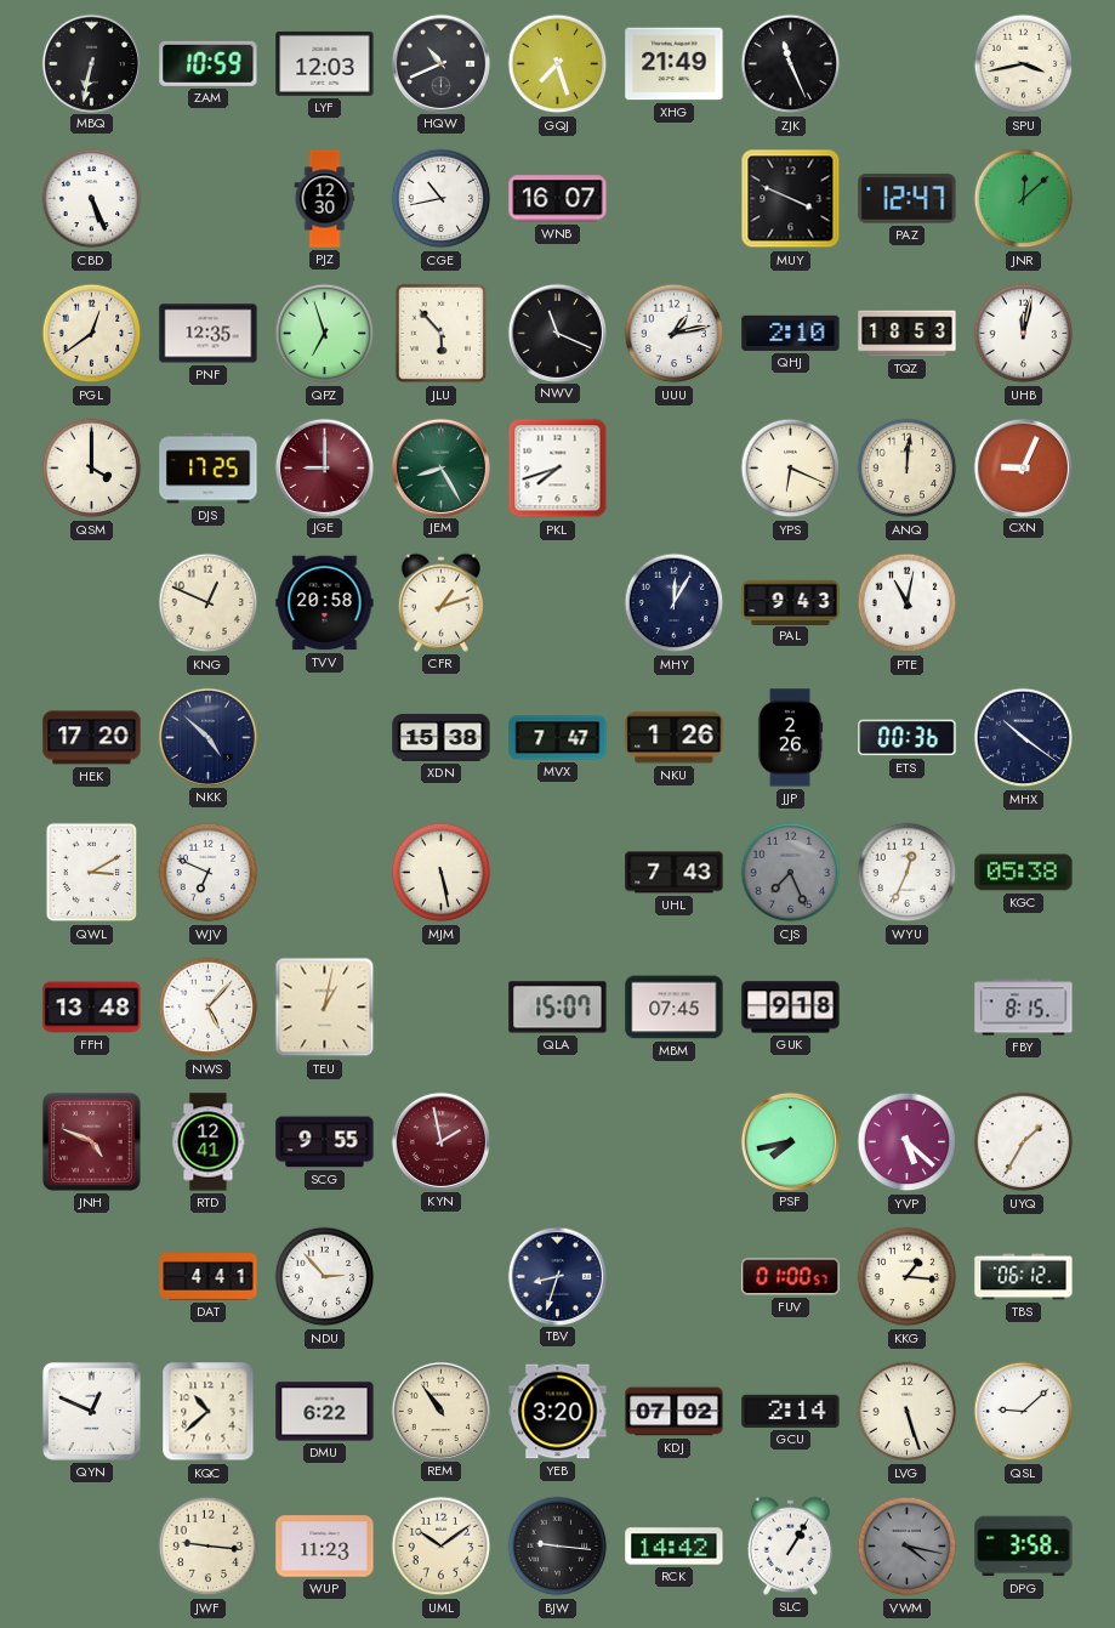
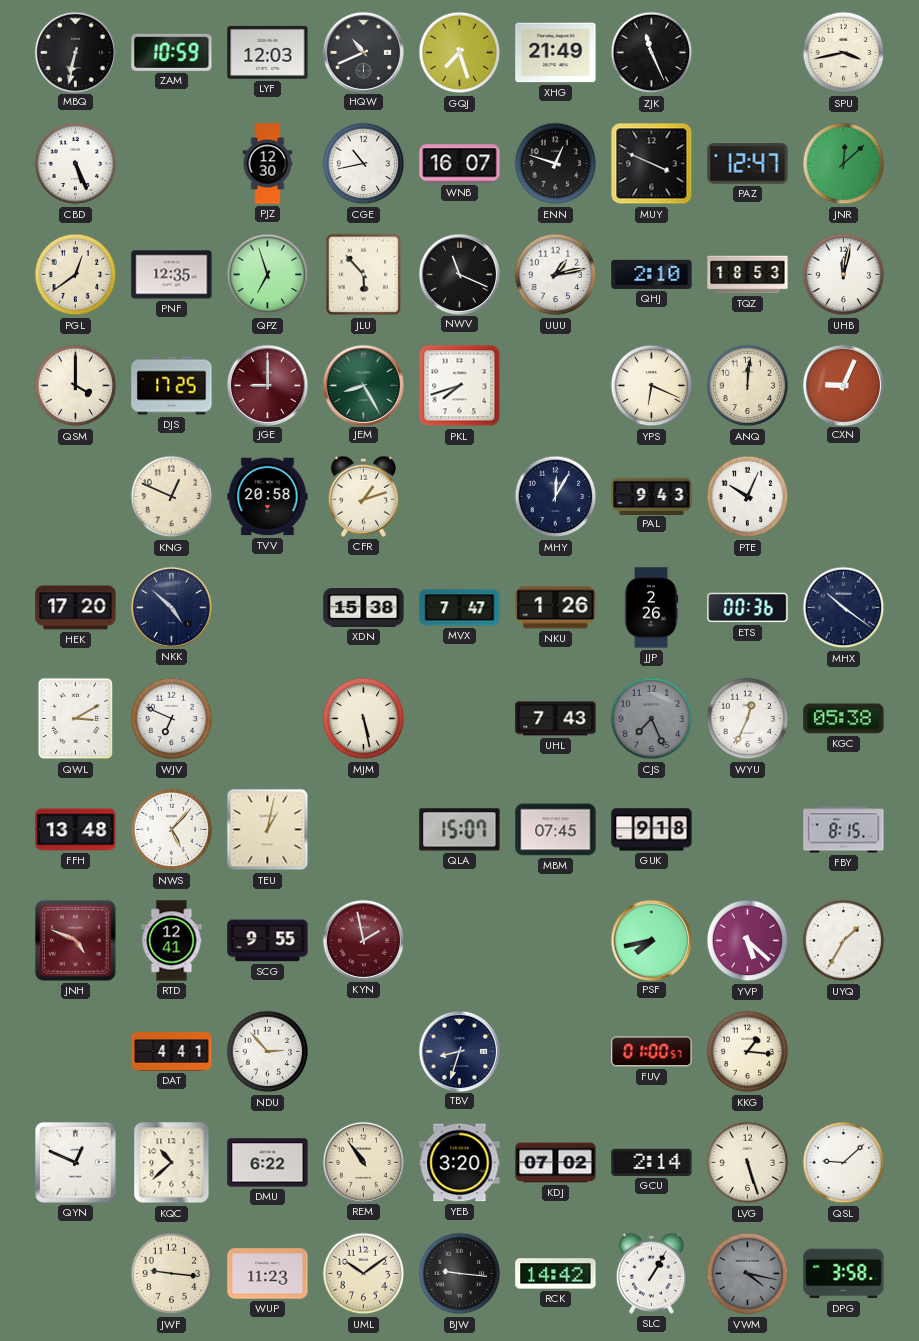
ENN: none -> 12:48 (556, 164)
PTE: 11:02 -> 10:04 (748, 497)
TBS: 06:12 -> none (1024, 1277)
